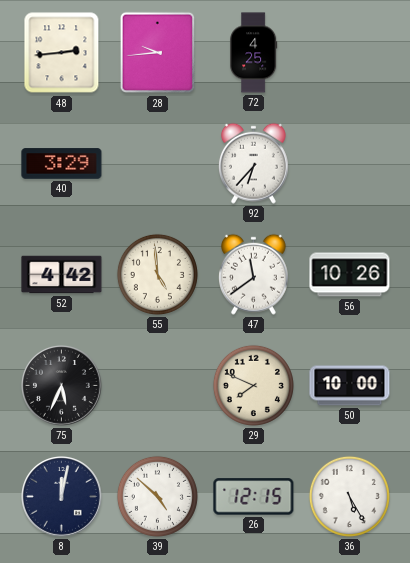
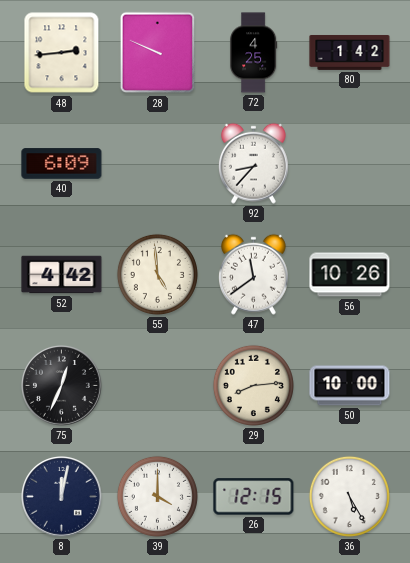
28: 9:44 -> 9:49 (158, 53)
80: none -> 1:42 (350, 52)
40: 3:29 -> 6:09 (62, 164)
92: 6:37 -> 8:37 (253, 163)
75: 5:34 -> 12:34 (62, 386)
29: 7:49 -> 8:14 (253, 385)
39: 4:52 -> 4:00 (157, 496)
